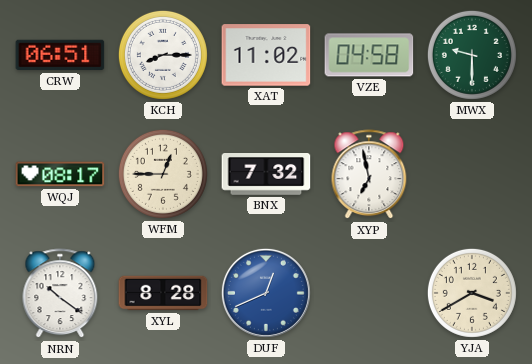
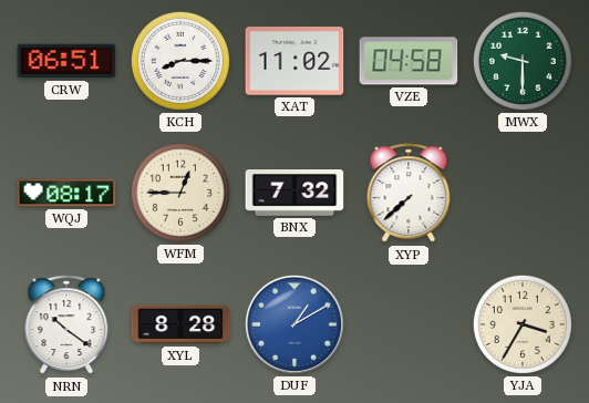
XYP: 6:58 -> 7:38 (409, 194)
DUF: 12:41 -> 1:10 (294, 324)
YJA: 3:40 -> 3:35 (523, 324)
